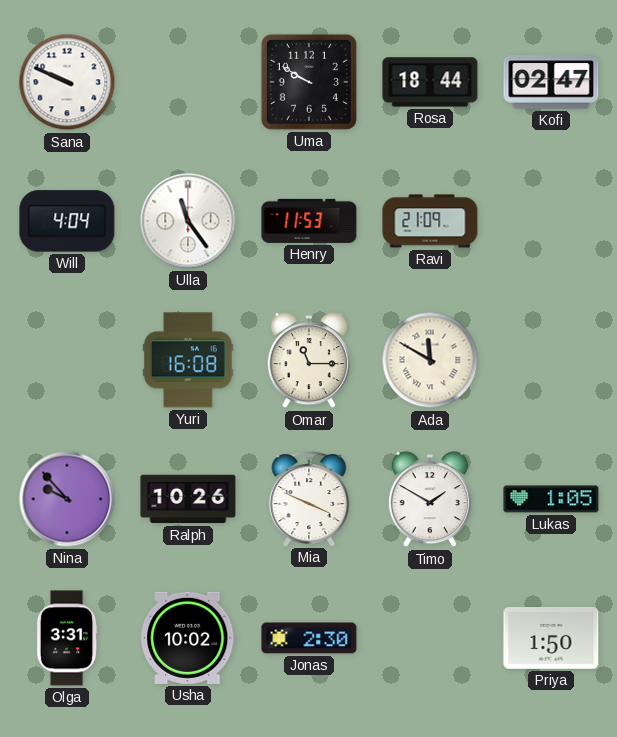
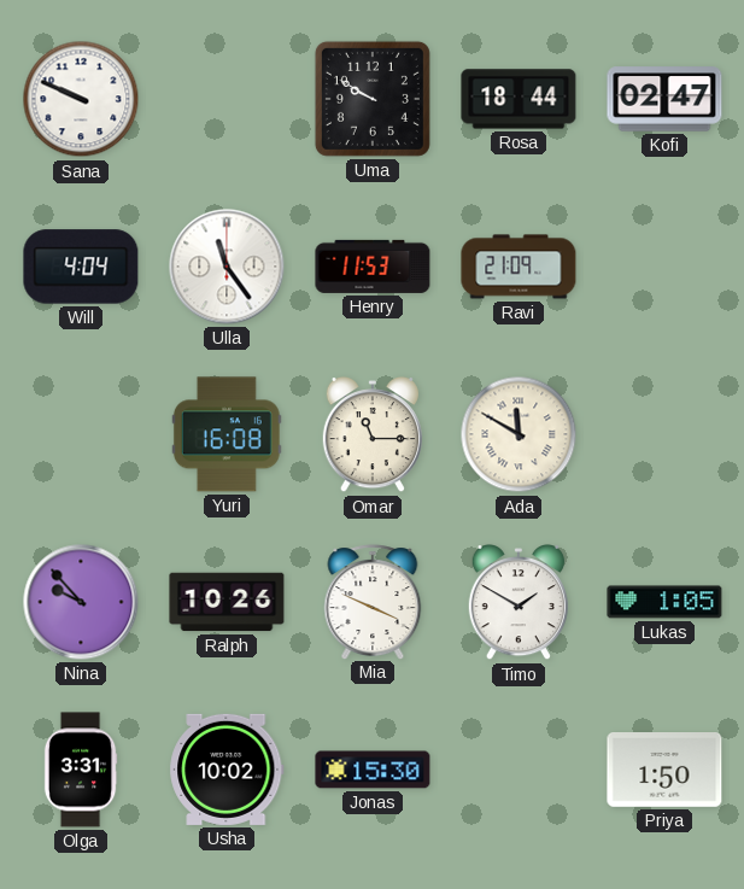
Jonas: 2:30 -> 15:30 (373, 770)
